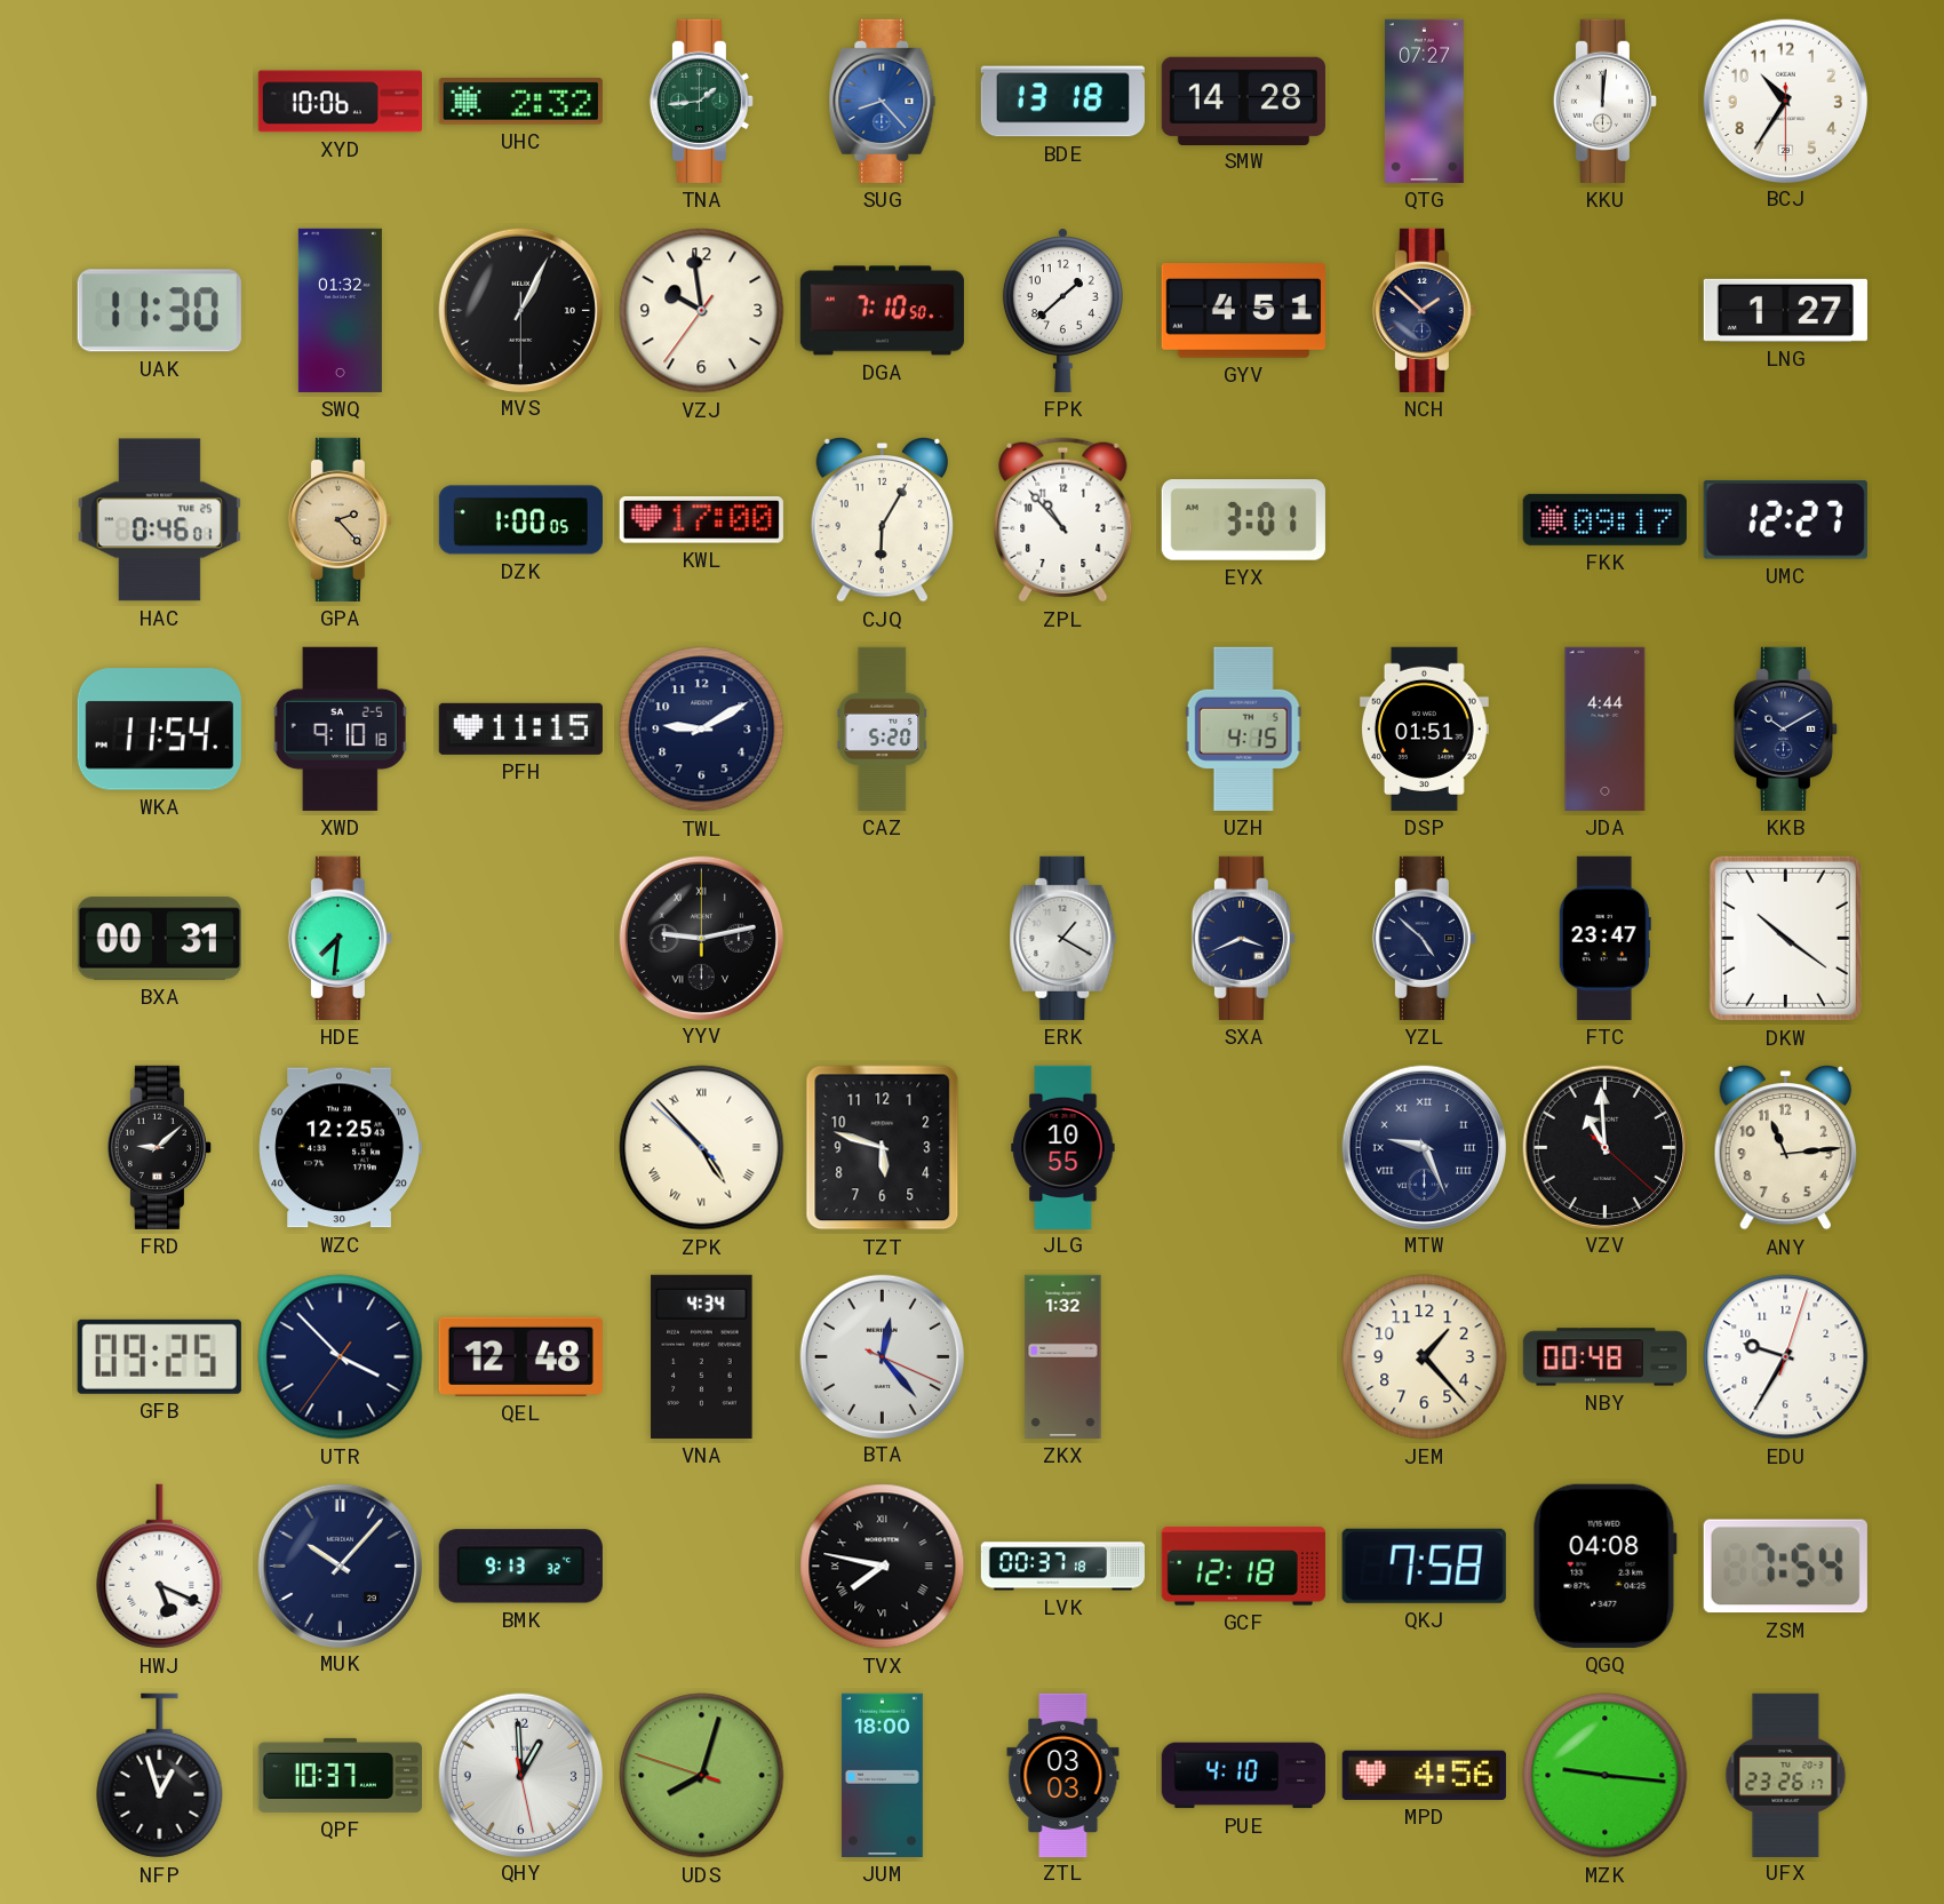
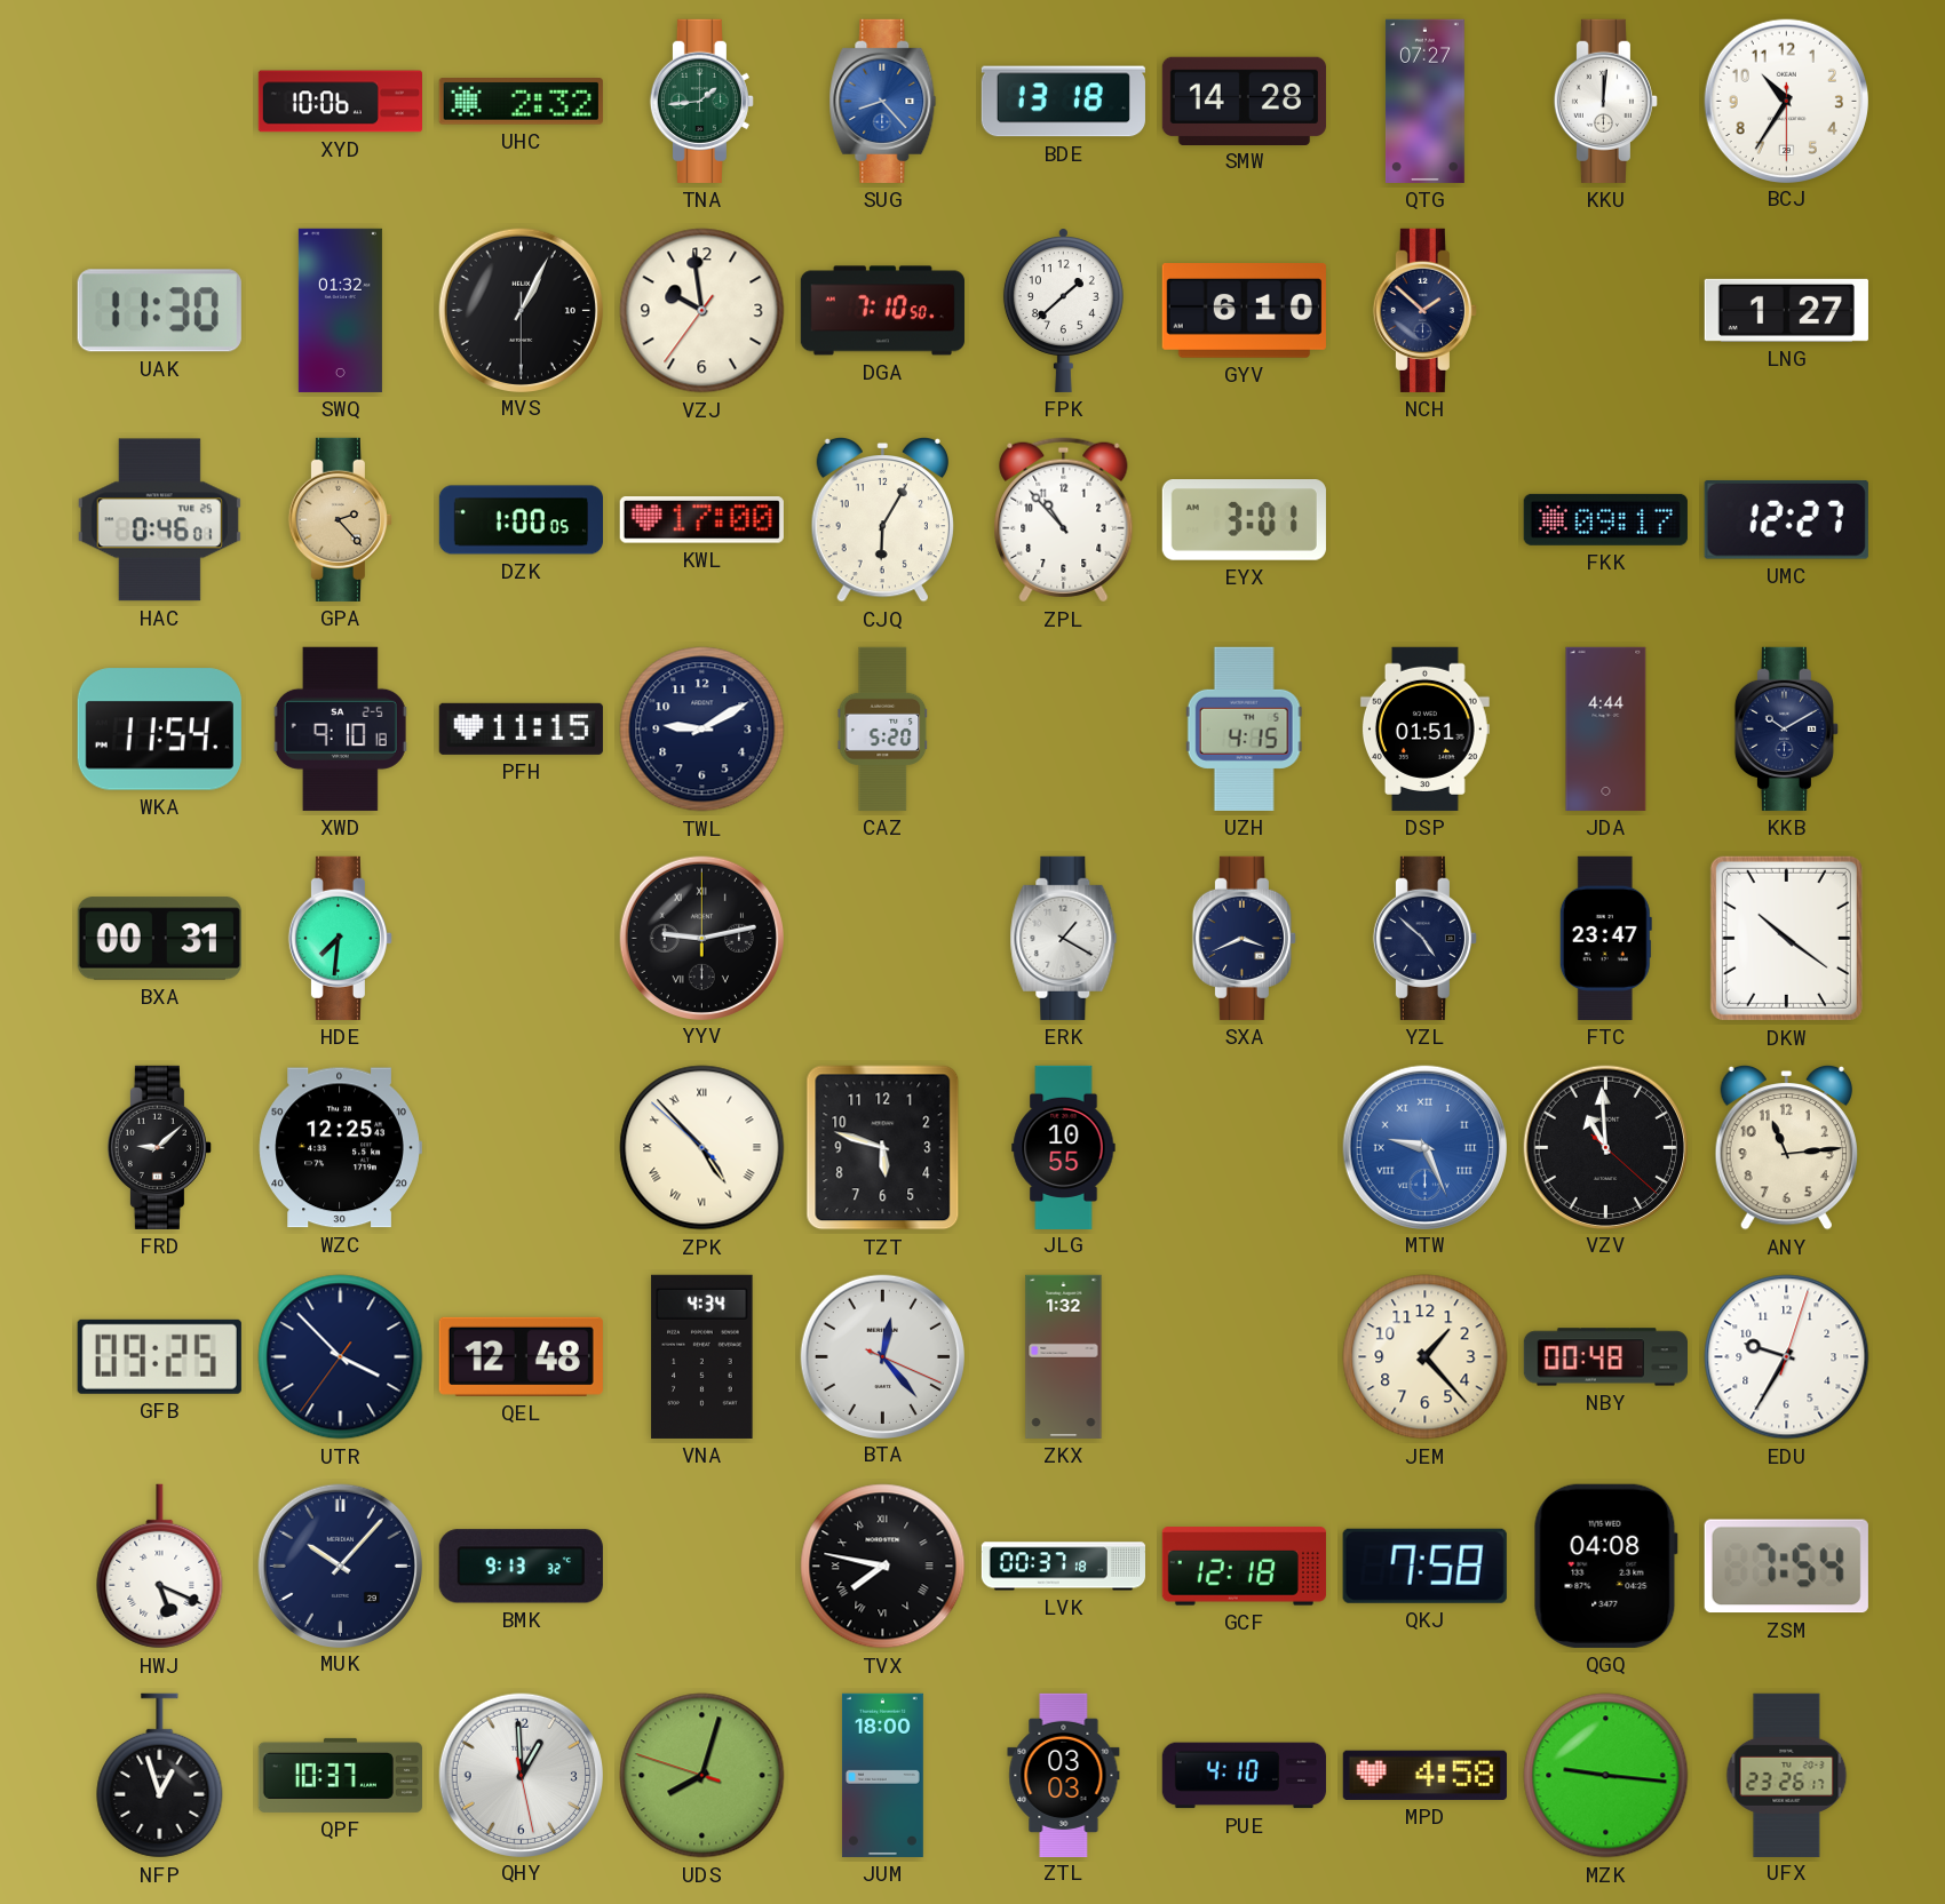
GYV: 4:51 -> 6:10 (1244, 311)
MTW dial: navy -> blue (1424, 1147)
MPD: 4:56 -> 4:58 (1424, 1775)
